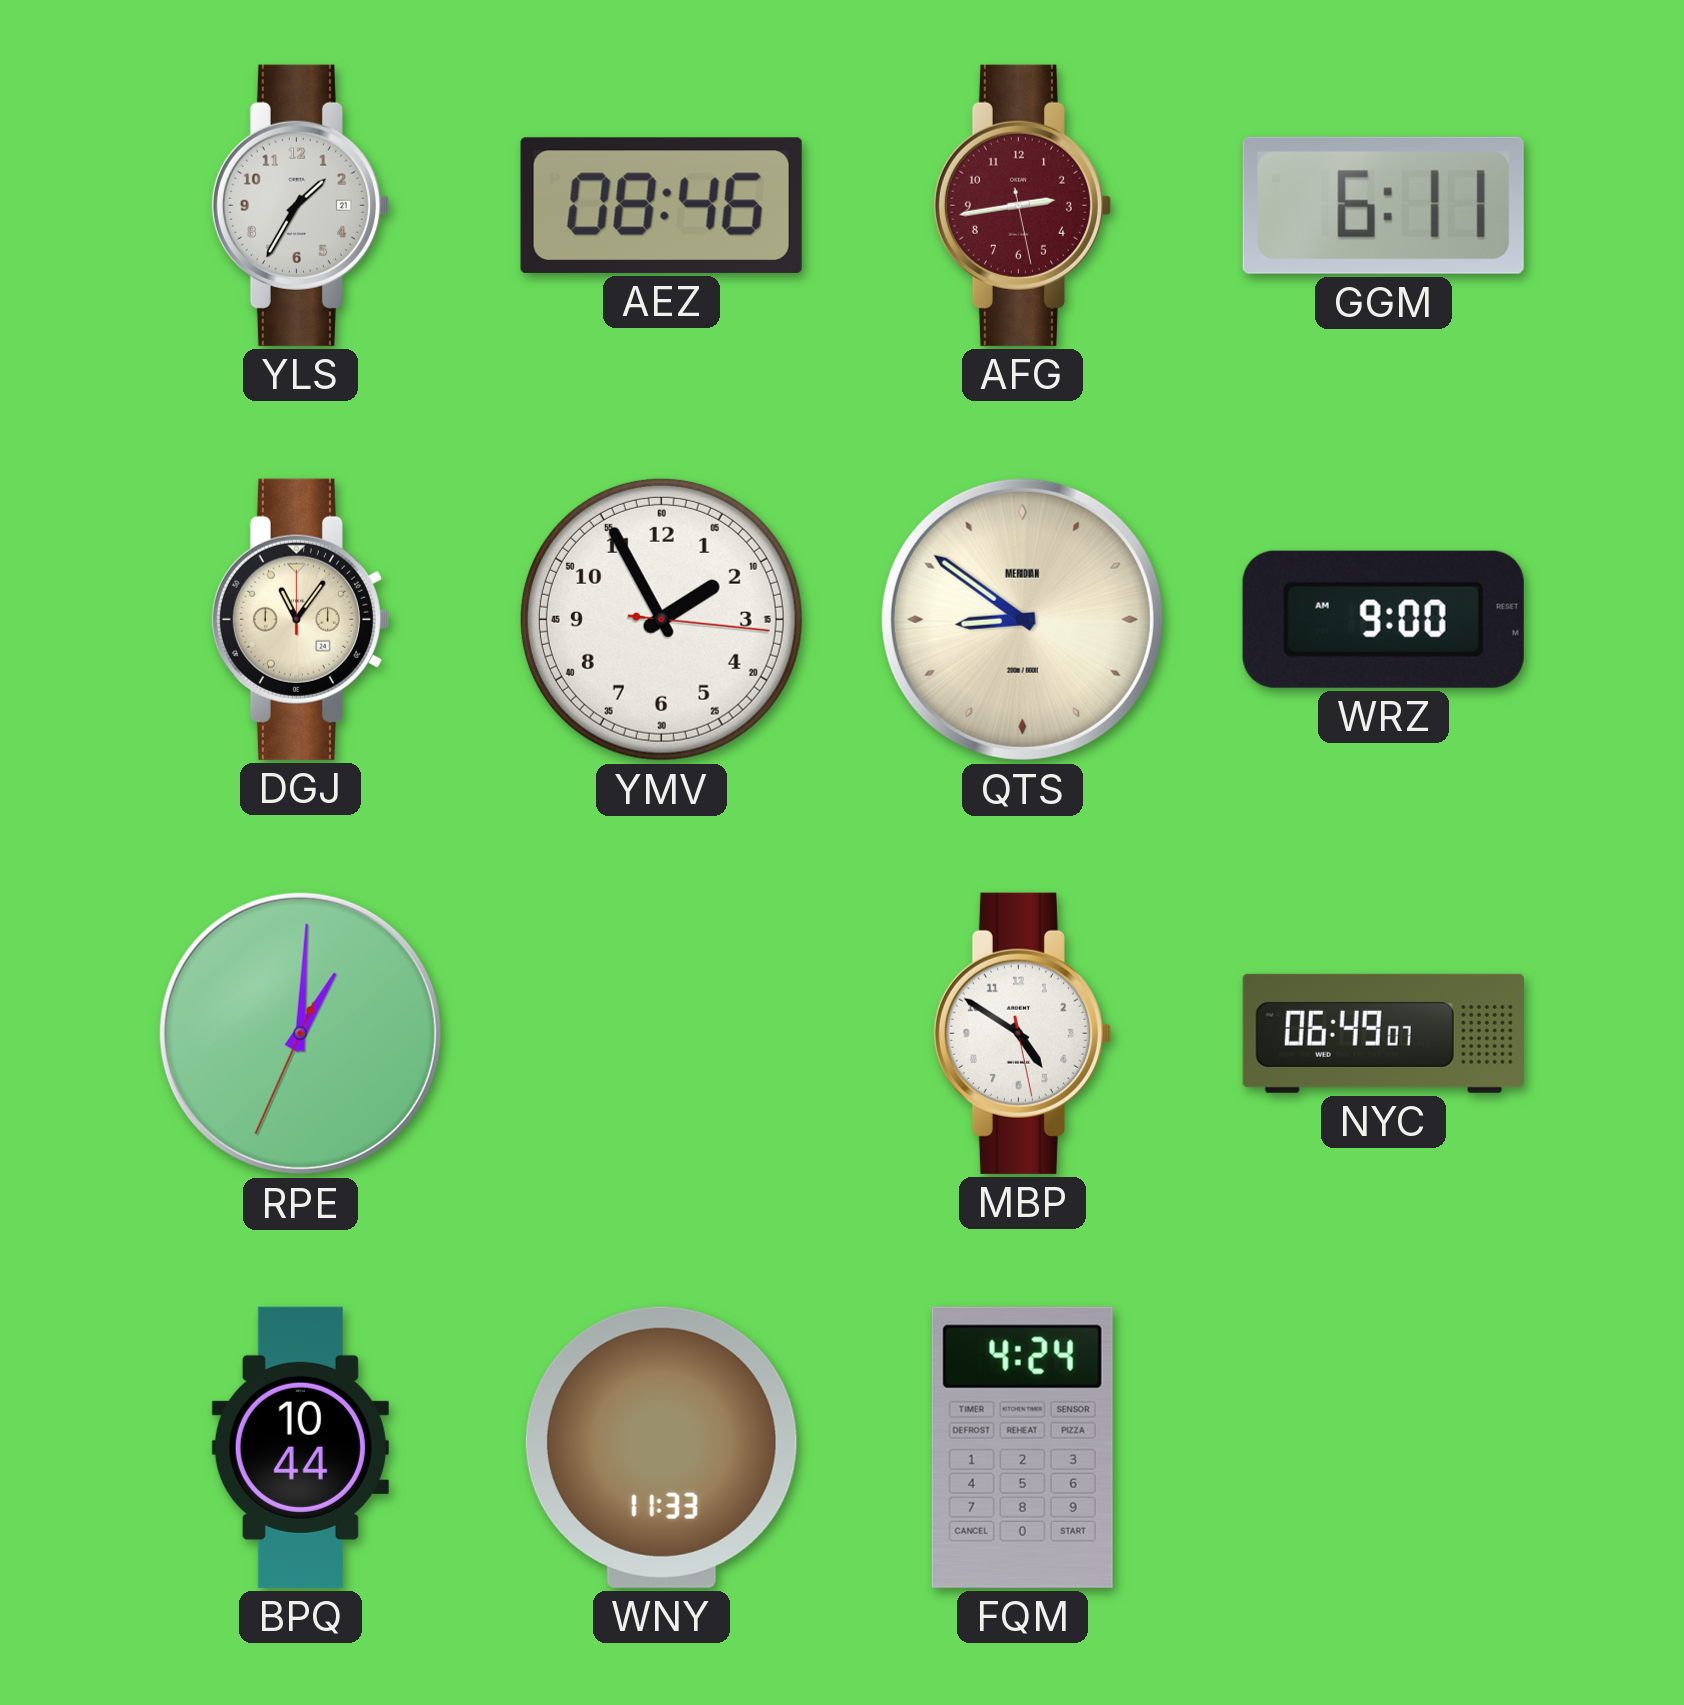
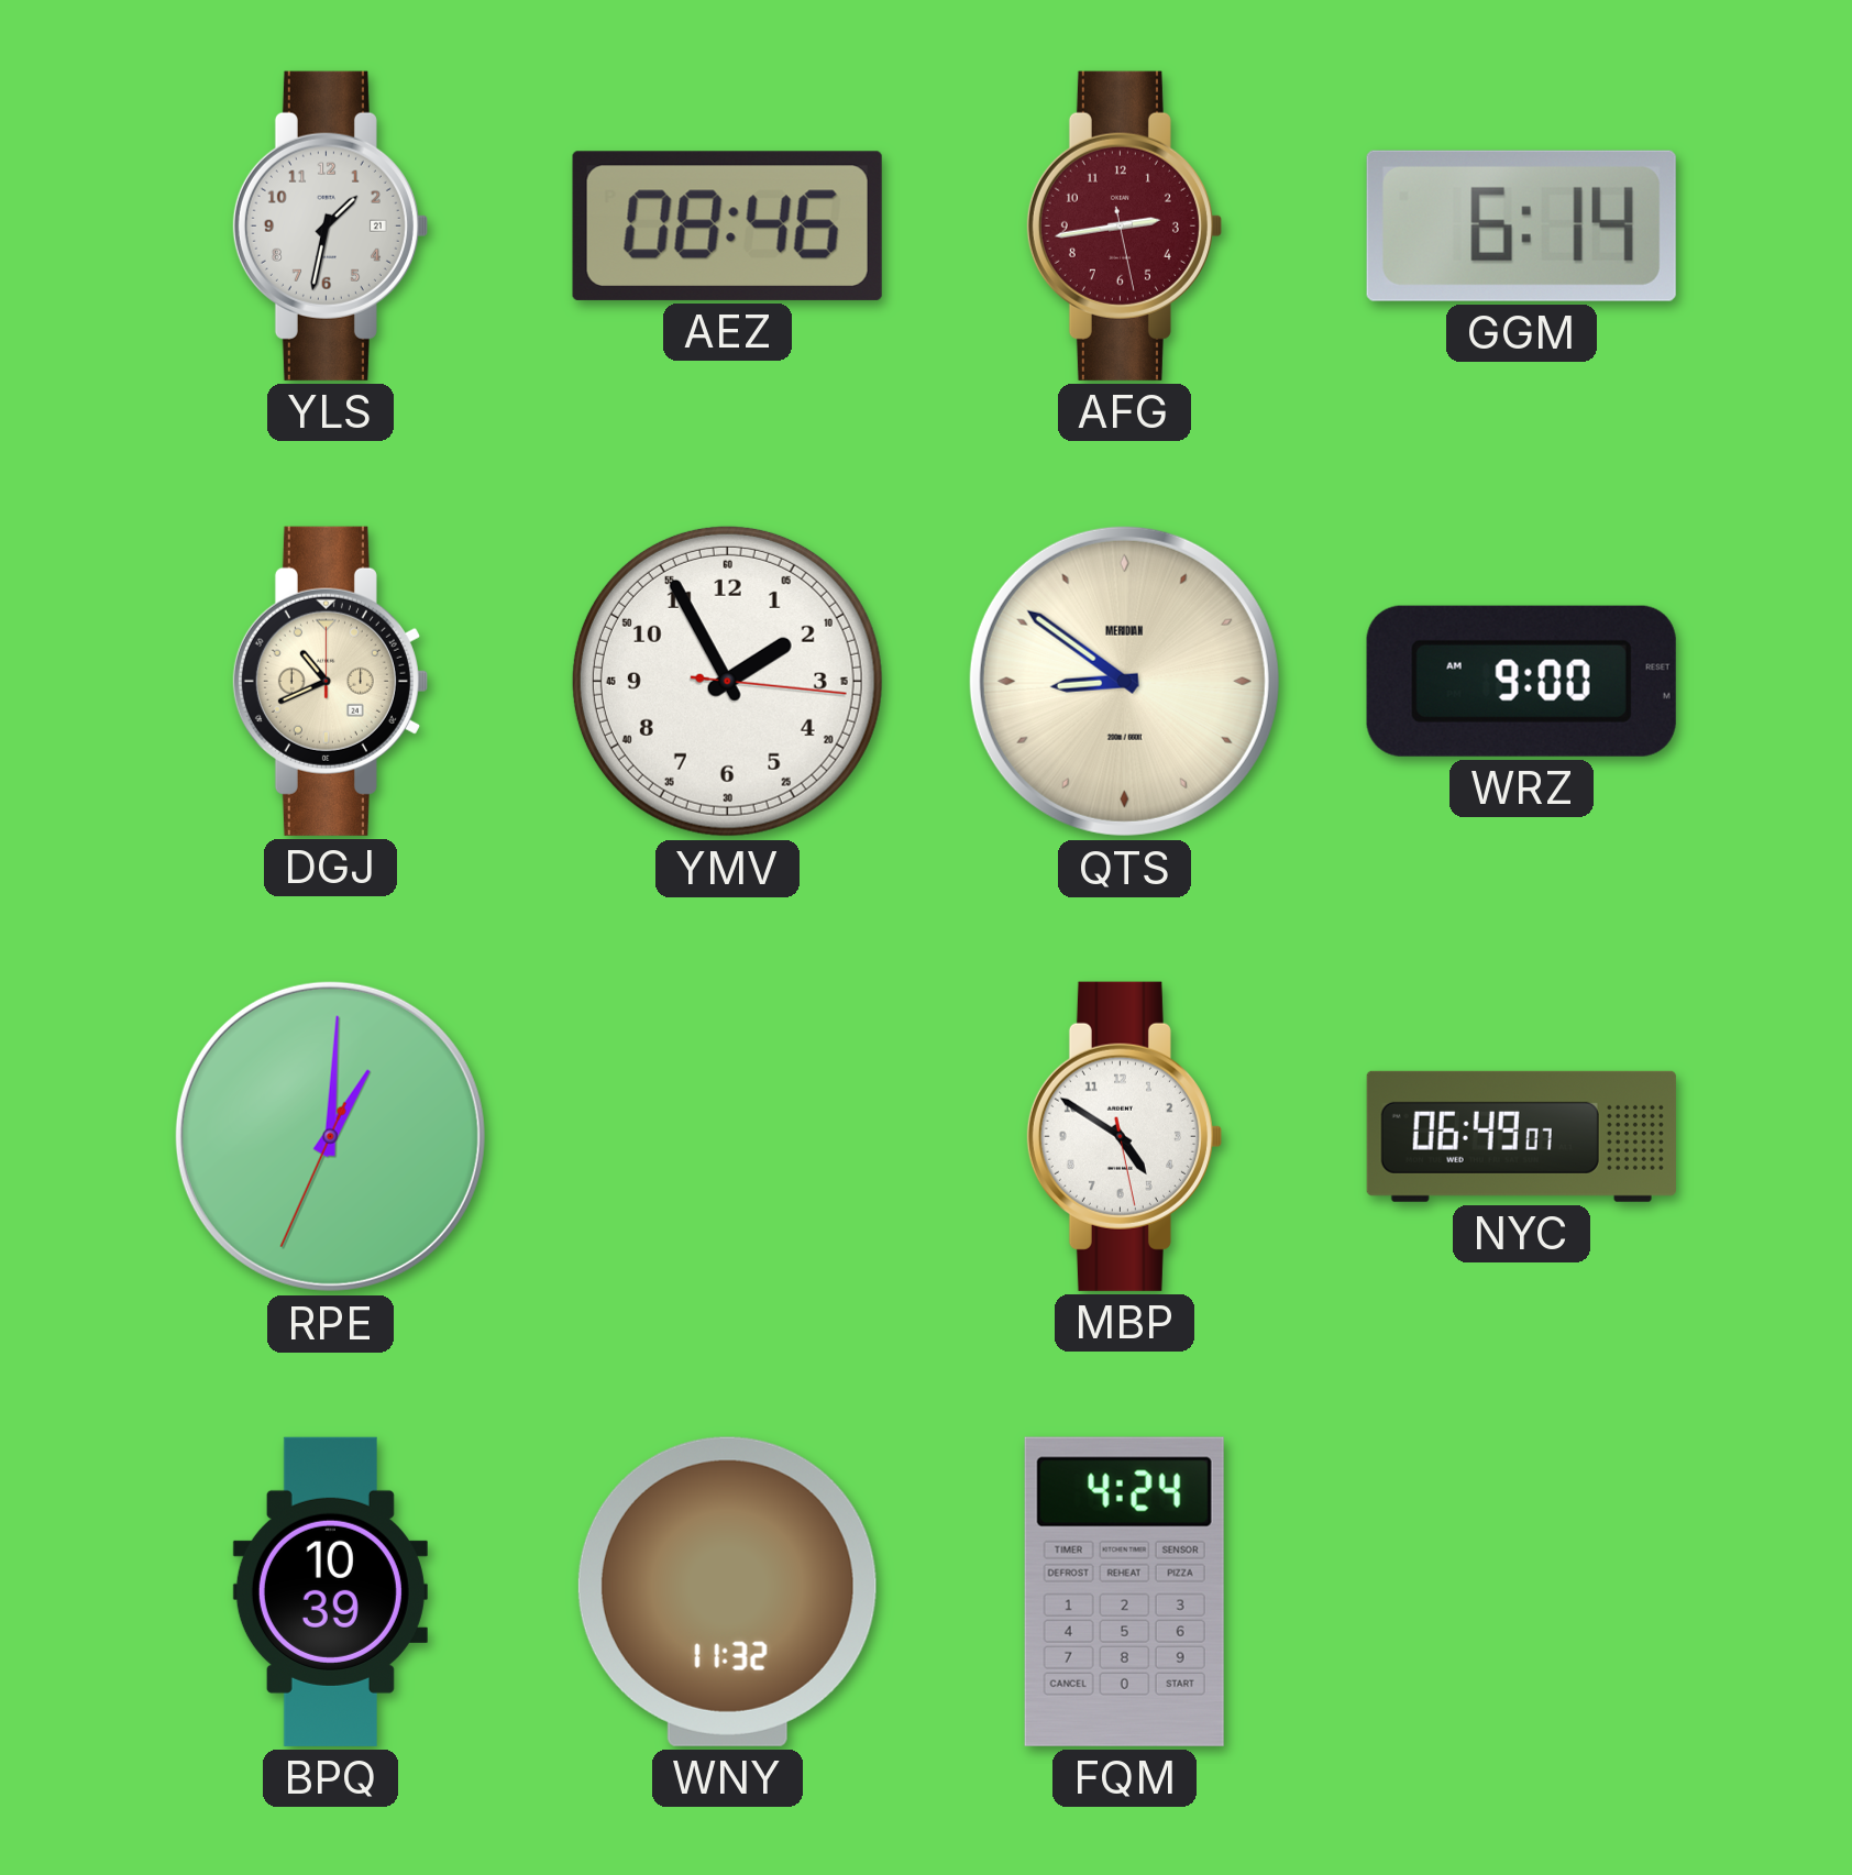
YLS: 1:35 -> 1:32 (330, 225)
GGM: 6:11 -> 6:14 (1521, 225)
DGJ: 11:06 -> 10:41 (330, 681)
BPQ: 10:44 -> 10:39 (330, 1591)
WNY: 11:33 -> 11:32 (727, 1591)
